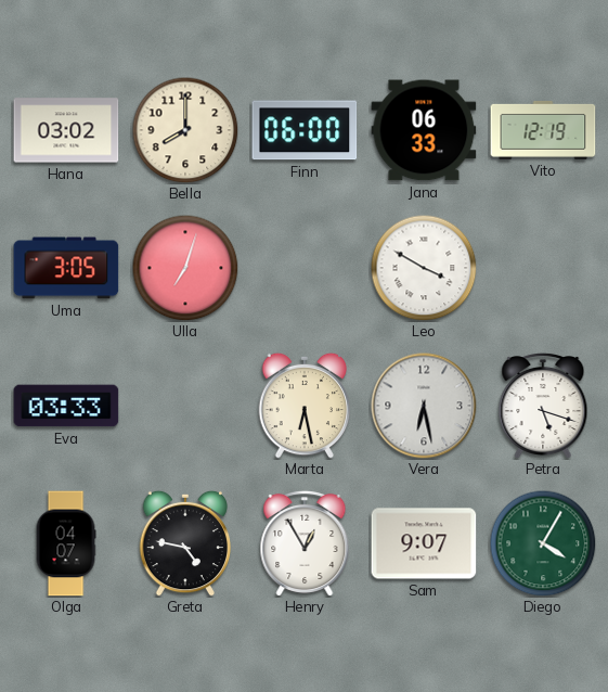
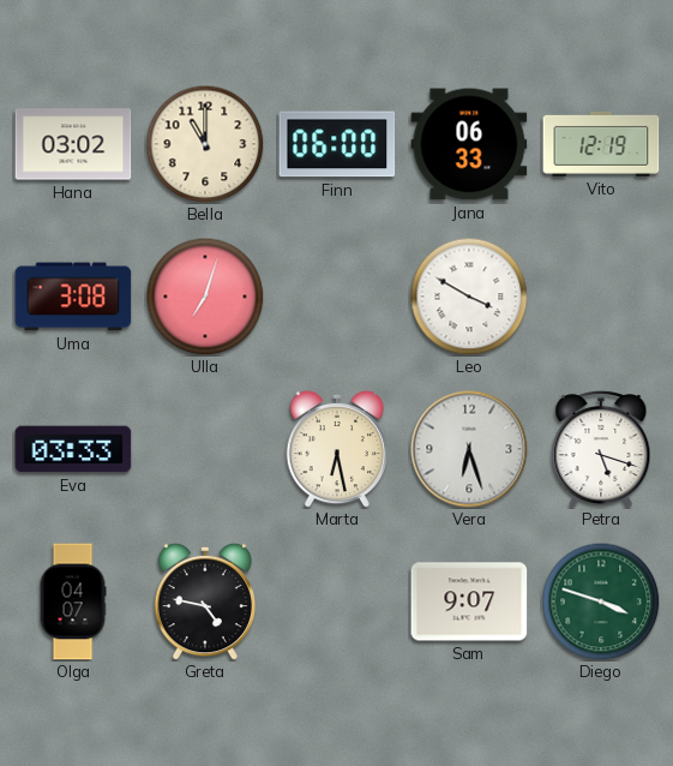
Bella: 8:00 -> 11:00 (205, 144)
Uma: 3:05 -> 3:08 (73, 297)
Vera: 6:28 -> 6:27 (469, 449)
Henry: 12:55 -> none (305, 543)
Diego: 4:05 -> 3:48 (601, 602)
